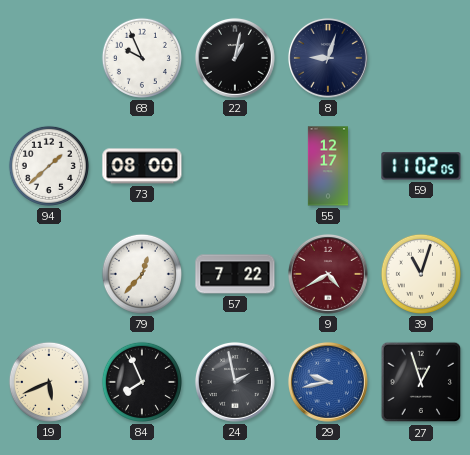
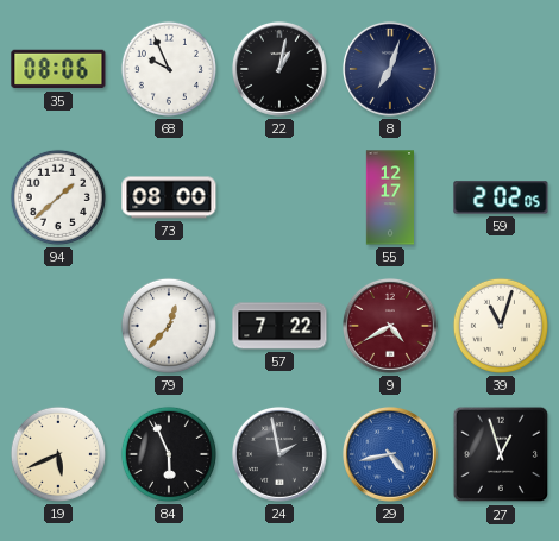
35: none -> 08:06 (58, 69)
8: 9:03 -> 7:03 (390, 69)
59: 11:02 -> 2:02 (501, 197)
84: 7:56 -> 5:56 (169, 454)
29: 9:43 -> 4:43 (390, 454)
